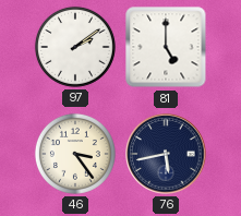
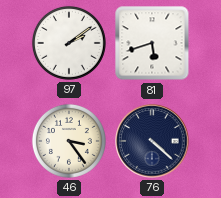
81: 5:00 -> 5:42 (152, 43)
76: 5:43 -> 4:22 (152, 141)
